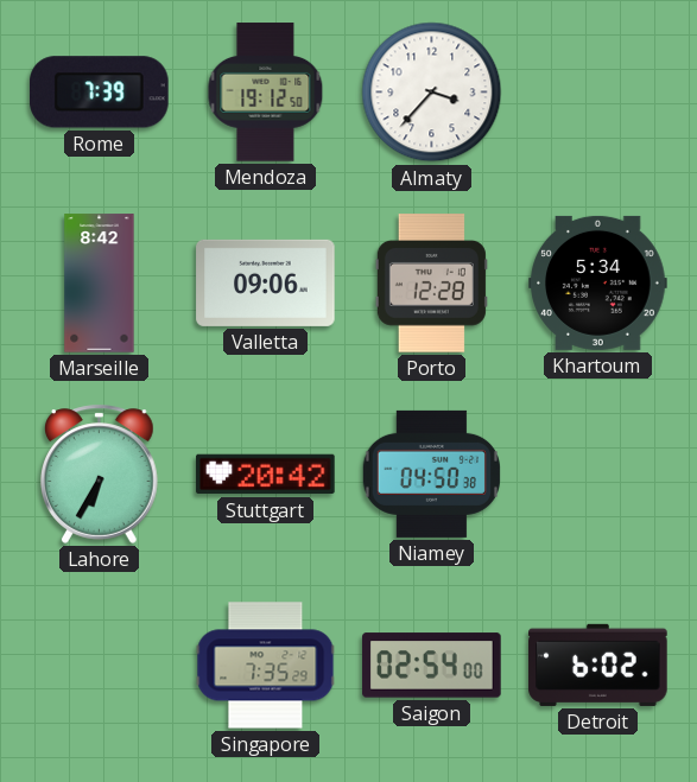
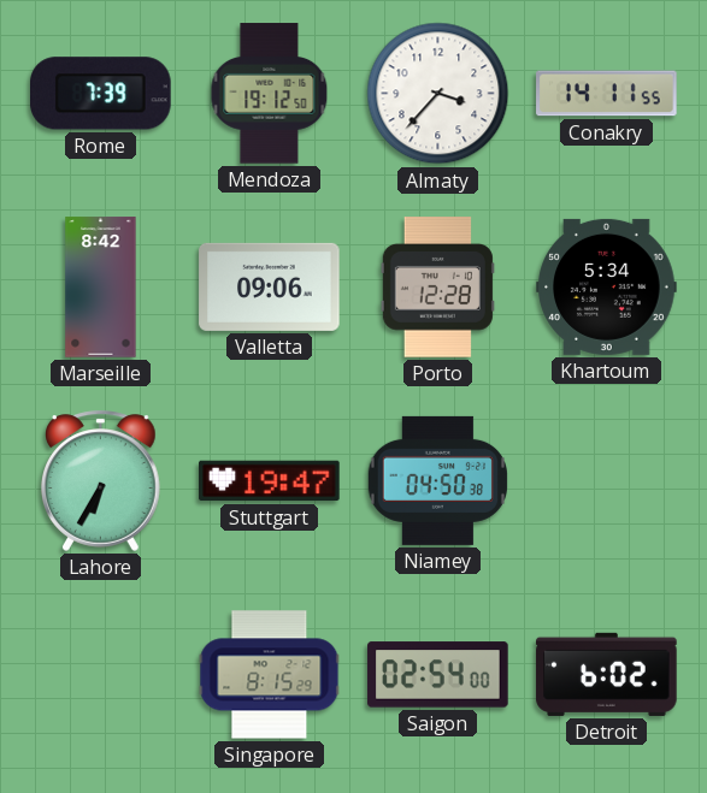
Conakry: none -> 14:11 (607, 94)
Stuttgart: 20:42 -> 19:47 (270, 481)
Singapore: 7:35 -> 8:15 (270, 675)
